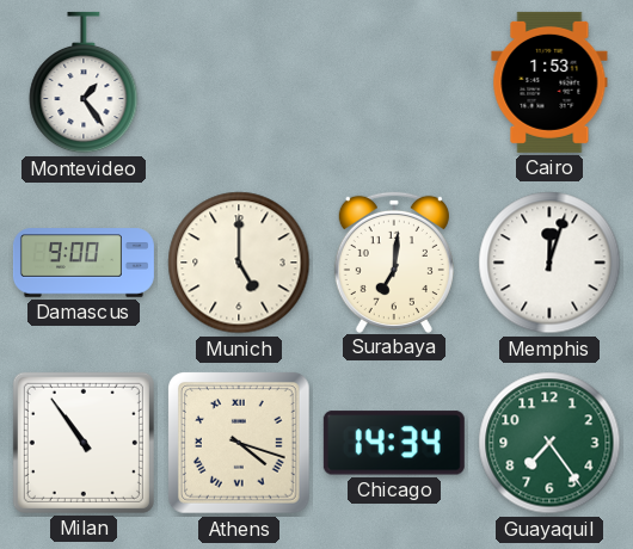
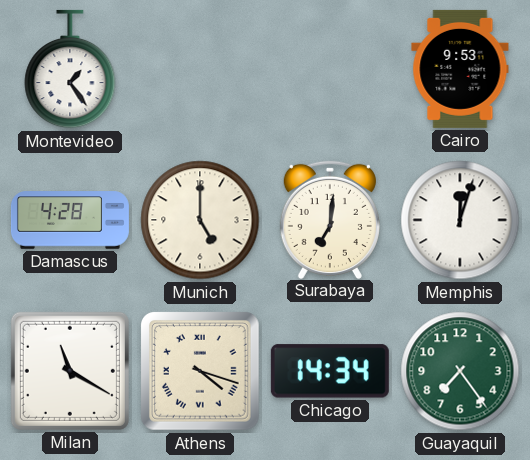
Cairo: 1:53 -> 9:53 (460, 69)
Damascus: 9:00 -> 4:28 (70, 220)
Milan: 10:54 -> 11:20 (70, 371)
